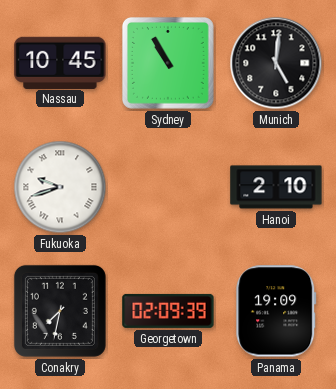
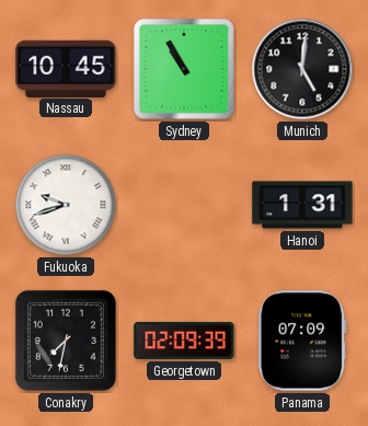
Hanoi: 2:10 -> 1:31 (302, 205)
Panama: 19:09 -> 07:09 (302, 341)
